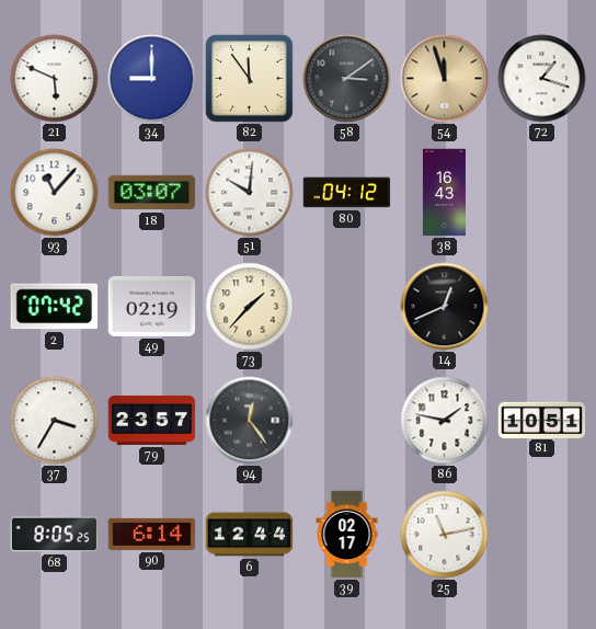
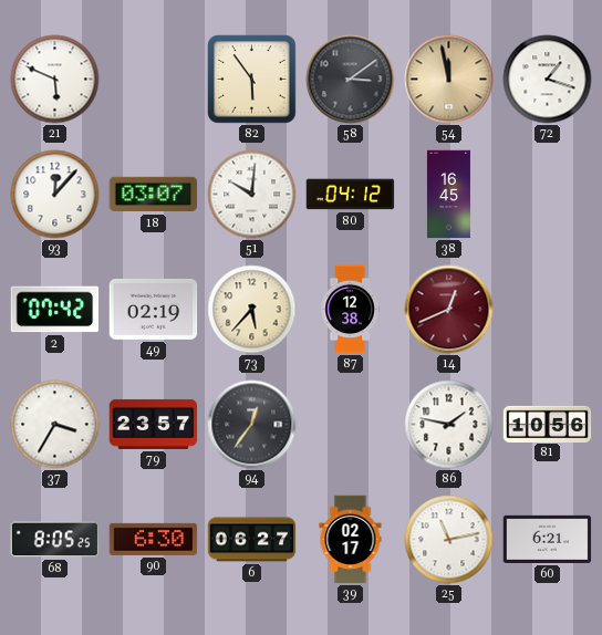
34: 9:00 -> none (152, 79)
82: 11:54 -> 5:54 (252, 80)
54: 11:57 -> 11:58 (449, 80)
93: 11:07 -> 12:07 (55, 195)
38: 16:43 -> 16:45 (448, 195)
73: 1:37 -> 5:37 (252, 310)
87: none -> 12:38 (350, 310)
14 dial: black -> burgundy (449, 310)
94: 12:24 -> 12:36 (252, 425)
81: 10:51 -> 10:56 (548, 424)
90: 6:14 -> 6:30 (154, 539)
6: 12:44 -> 06:27 (252, 540)
60: none -> 6:21 (548, 539)
